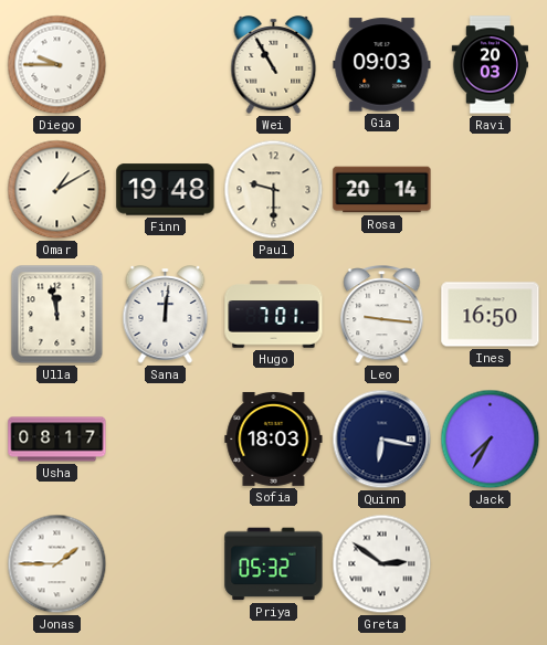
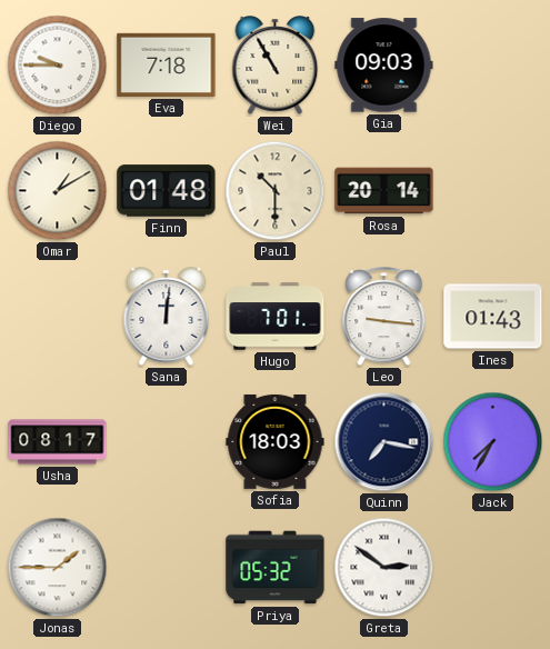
Eva: none -> 7:18 (167, 64)
Ravi: 20:03 -> none (490, 65)
Finn: 19:48 -> 01:48 (167, 191)
Paul: 9:30 -> 10:30 (276, 191)
Ulla: 11:58 -> none (57, 315)
Ines: 16:50 -> 01:43 (493, 317)
Quinn: 6:17 -> 7:17 (384, 442)
